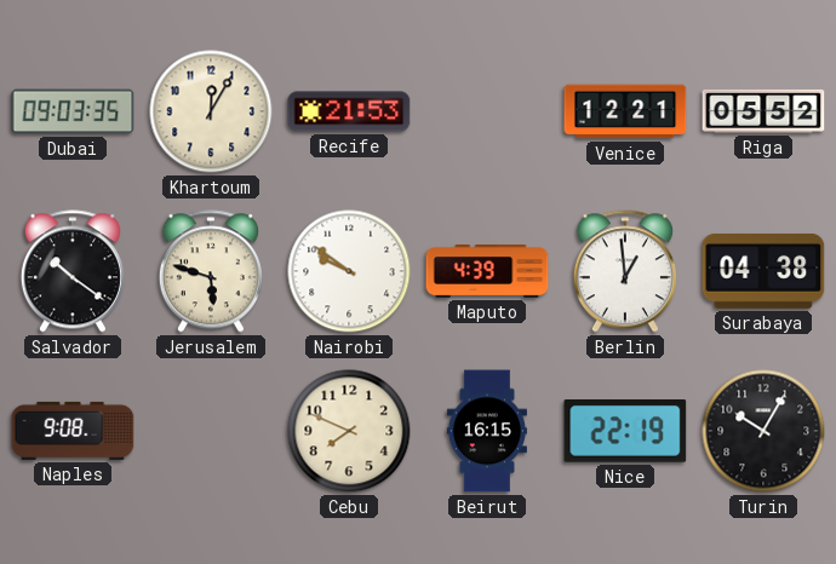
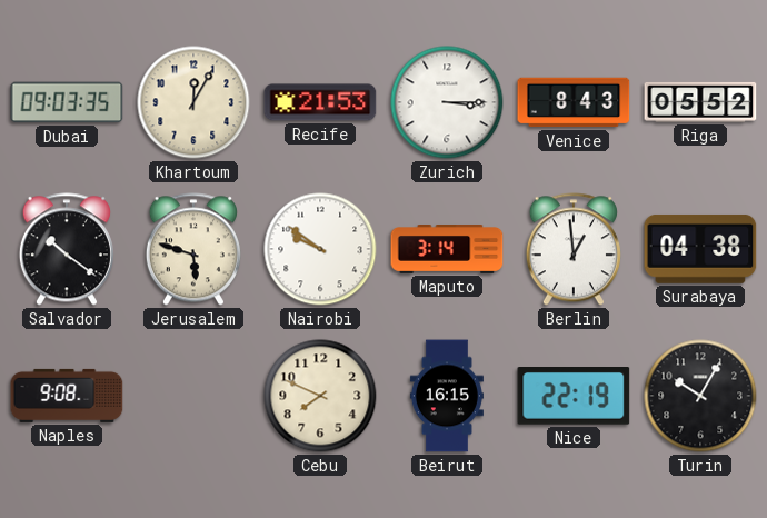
Zurich: none -> 3:15 (447, 102)
Venice: 12:21 -> 8:43 (574, 102)
Maputo: 4:39 -> 3:14 (447, 250)
